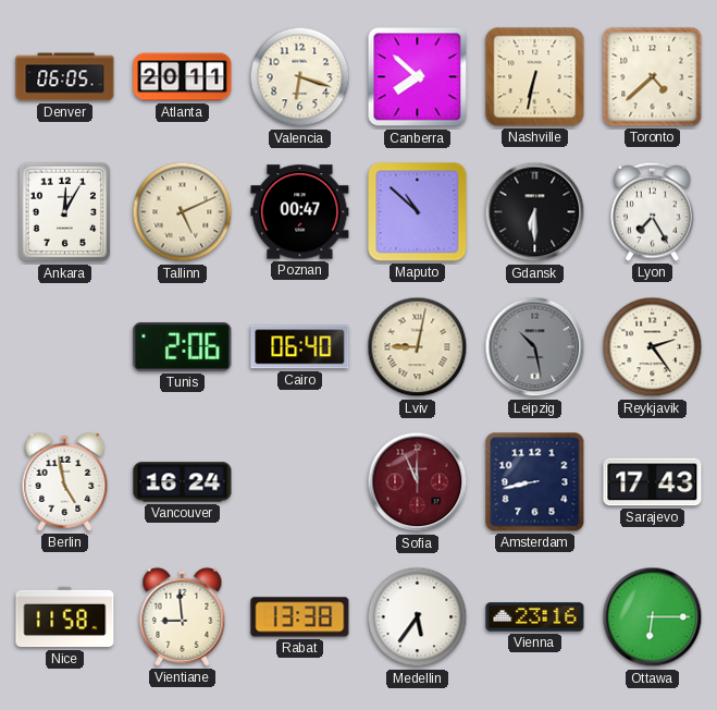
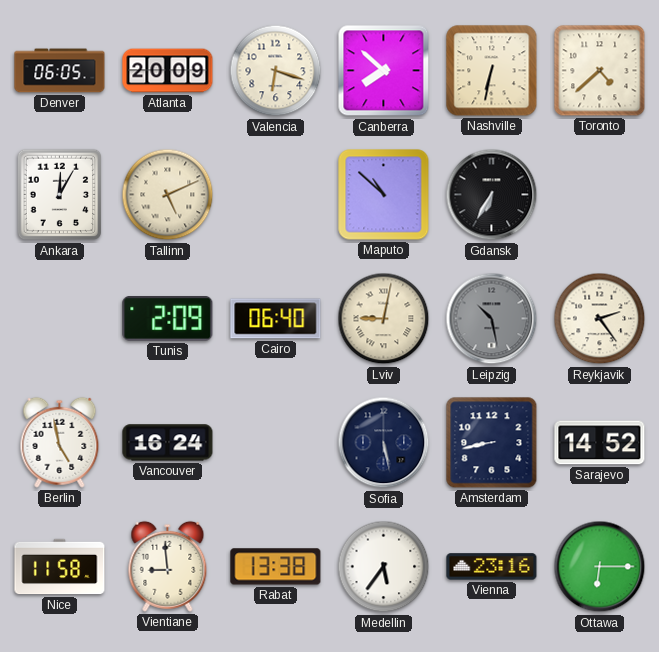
Atlanta: 20:11 -> 20:09 (168, 71)
Poznan: 00:47 -> none (300, 212)
Gdansk: 6:30 -> 6:35 (492, 195)
Lyon: 7:25 -> none (653, 211)
Tunis: 2:06 -> 2:09 (168, 319)
Sofia: 11:56 -> 5:28 (384, 443)
Sofia dial: burgundy -> navy (384, 443)
Sarajevo: 17:43 -> 14:52 (600, 443)
